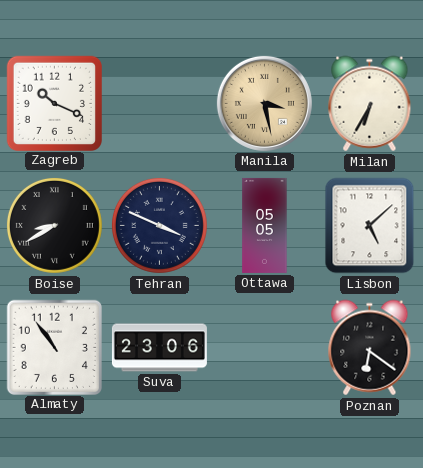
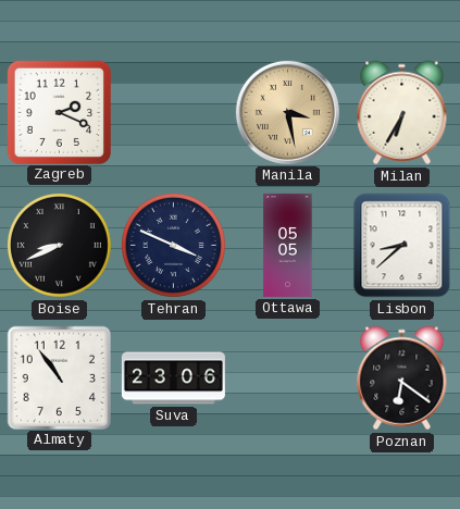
Zagreb: 10:19 -> 2:19 (59, 112)
Boise: 8:40 -> 8:41 (59, 245)
Lisbon: 5:08 -> 8:38 (402, 246)
